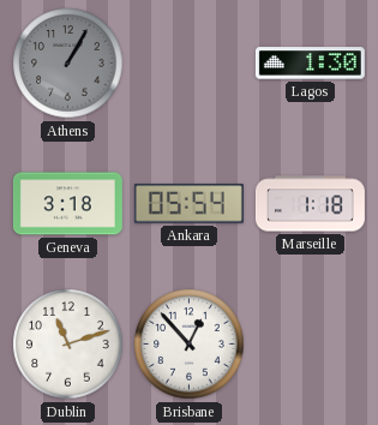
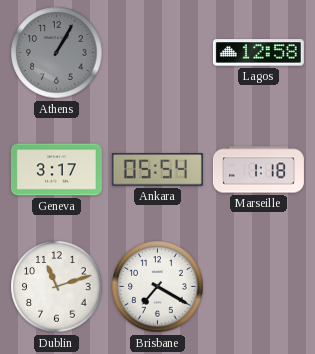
Lagos: 1:30 -> 12:58 (258, 53)
Geneva: 3:18 -> 3:17 (56, 170)
Brisbane: 12:53 -> 7:20 (158, 287)
